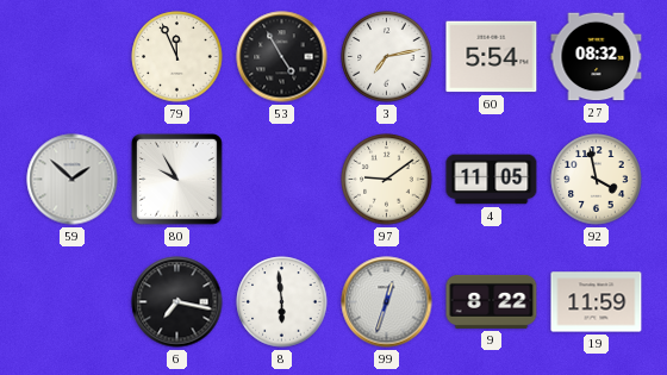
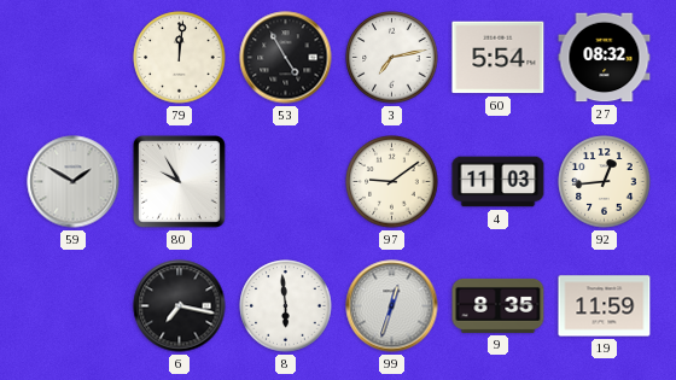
79: 11:56 -> 12:01 (180, 58)
59: 1:52 -> 1:50 (74, 182)
4: 11:05 -> 11:03 (499, 182)
92: 3:58 -> 12:44 (605, 182)
9: 8:22 -> 8:35 (499, 305)
